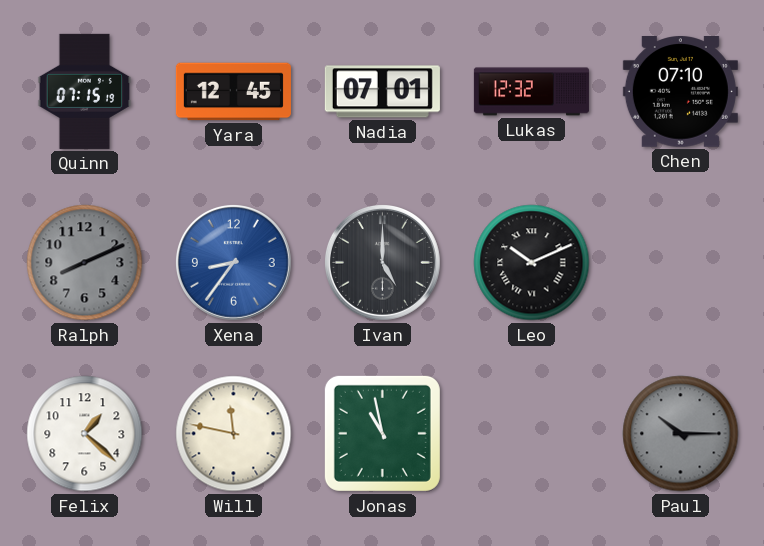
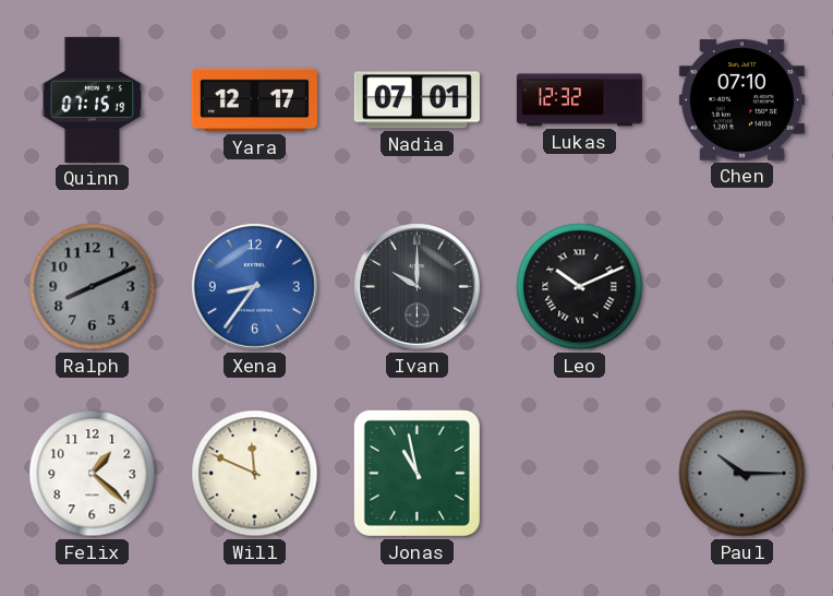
Yara: 12:45 -> 12:17 (254, 100)
Ivan: 5:00 -> 10:00 (417, 286)
Will: 11:47 -> 11:49 (255, 474)
